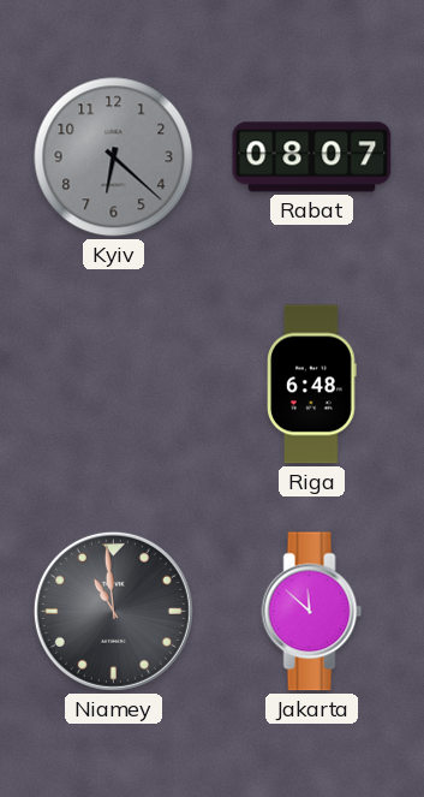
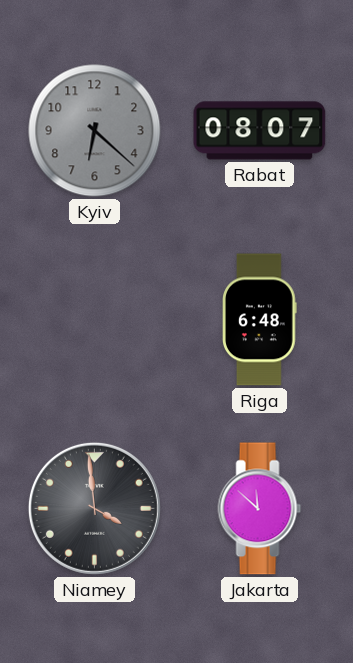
Niamey: 10:59 -> 3:59 (94, 508)
